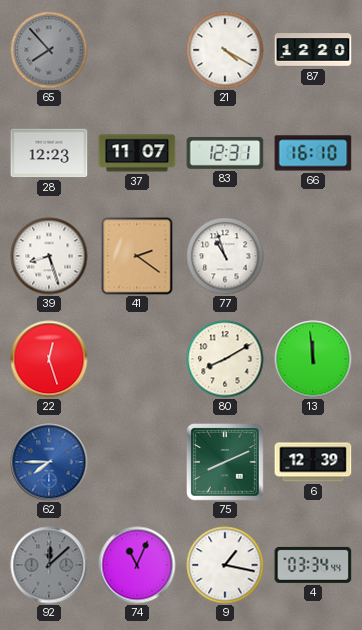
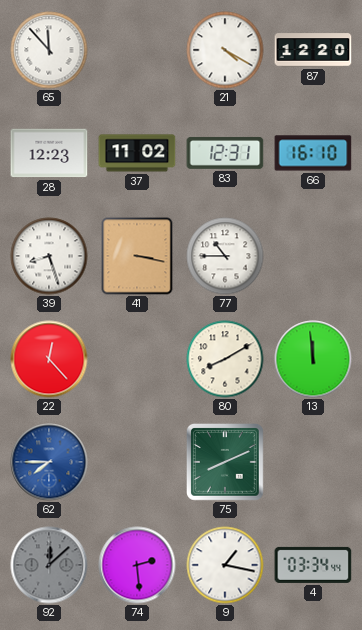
65: 7:53 -> 11:53 (49, 50)
65 dial: grey -> white (49, 50)
37: 11:07 -> 11:02 (137, 153)
41: 2:21 -> 3:17 (137, 256)
77: 10:57 -> 10:45 (225, 256)
22: 12:27 -> 12:23 (49, 359)
6: 12:39 -> none (313, 462)
74: 11:04 -> 2:29 (137, 565)
